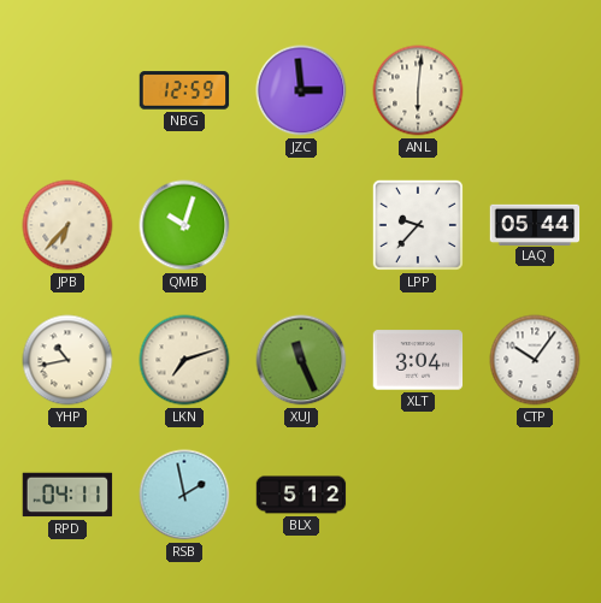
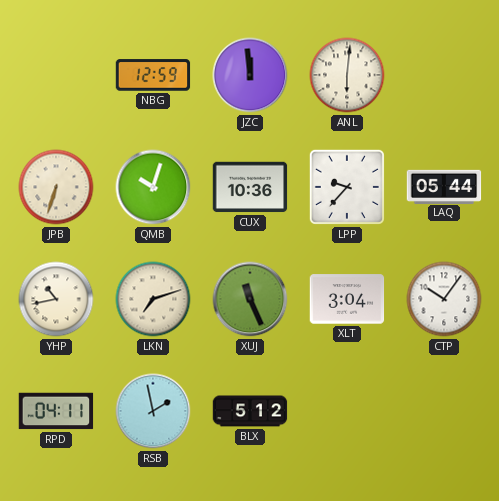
JZC: 2:59 -> 11:59 (250, 75)
JPB: 6:37 -> 6:33 (56, 187)
CUX: none -> 10:36 (250, 187)
